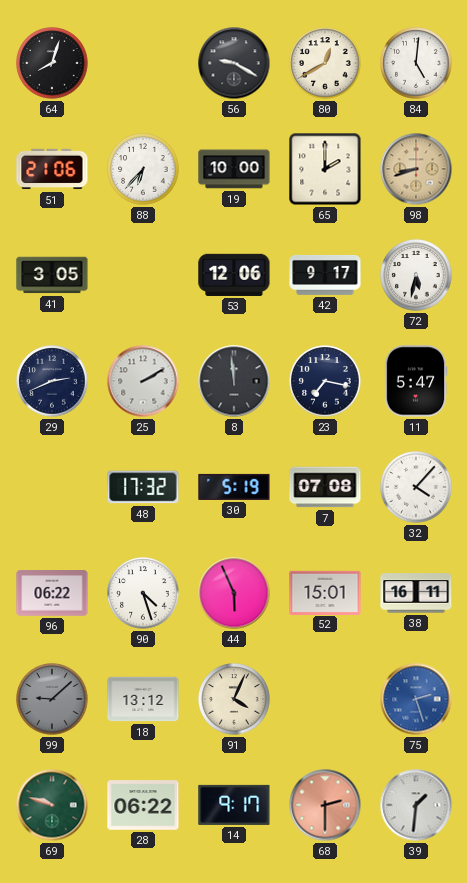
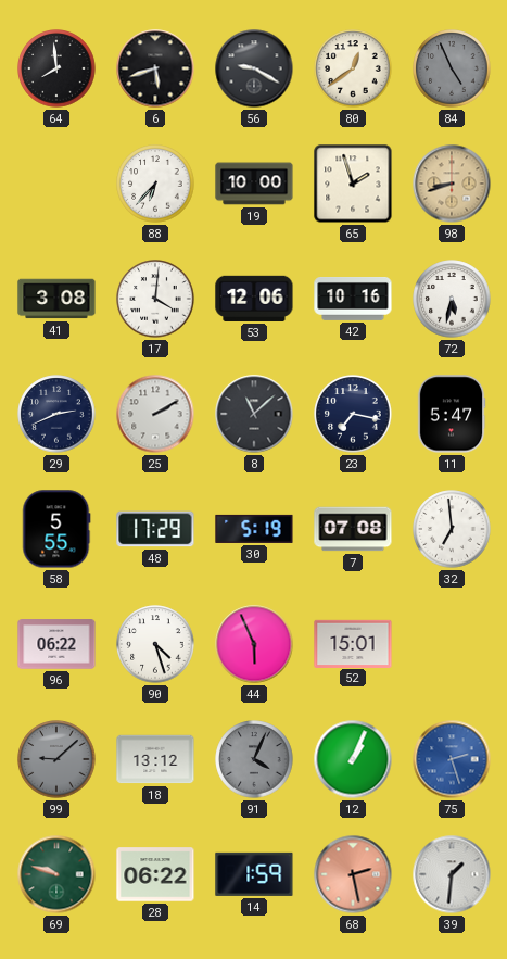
64: 8:03 -> 7:59 (56, 68)
6: none -> 5:42 (155, 68)
80: 12:40 -> 12:39 (353, 68)
84: 5:01 -> 4:56 (452, 68)
84 dial: white -> grey (452, 68)
51: 21:06 -> none (52, 169)
65: 2:00 -> 1:57 (353, 184)
41: 3:05 -> 3:08 (56, 299)
17: none -> 4:01 (155, 299)
42: 9:17 -> 10:16 (353, 300)
8: 11:59 -> 11:08 (254, 414)
58: none -> 5:55 (56, 529)
48: 17:32 -> 17:29 (155, 529)
32: 4:07 -> 6:59 (452, 529)
38: 16:11 -> none (416, 593)
91 dial: cream -> grey (254, 759)
12: none -> 1:04 (353, 759)
14: 9:17 -> 1:59 (254, 874)
68: 2:30 -> 2:28 (353, 874)
